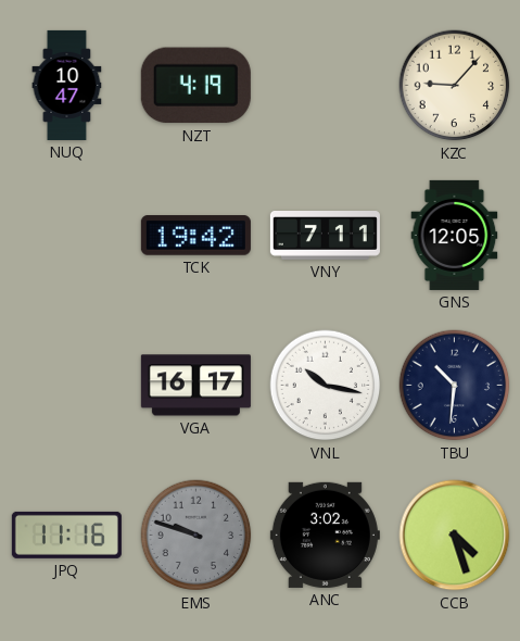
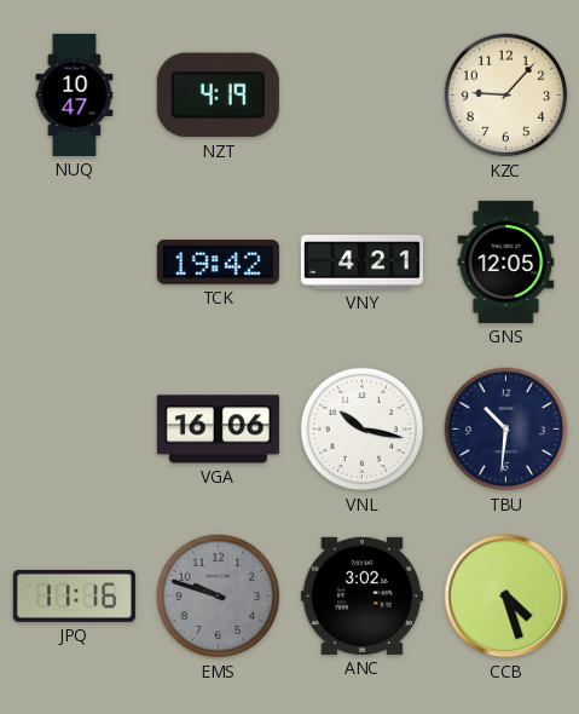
VNY: 7:11 -> 4:21 (361, 263)
VGA: 16:17 -> 16:06 (218, 430)
